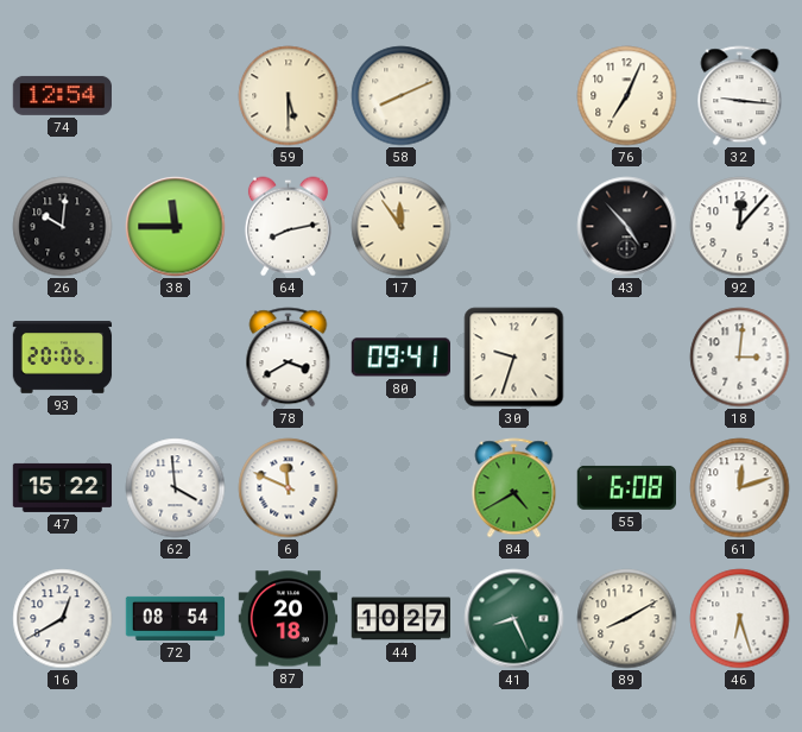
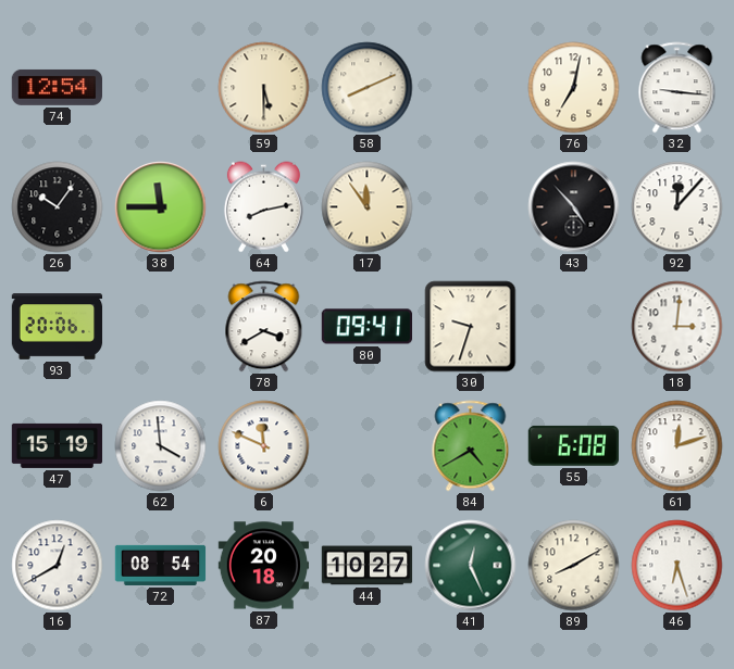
76: 7:04 -> 7:02 (574, 88)
26: 10:01 -> 10:06 (58, 207)
47: 15:22 -> 15:19 (58, 445)
41: 8:26 -> 12:26 (471, 566)
